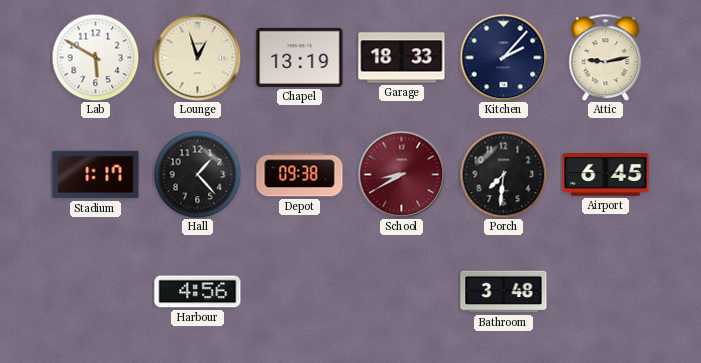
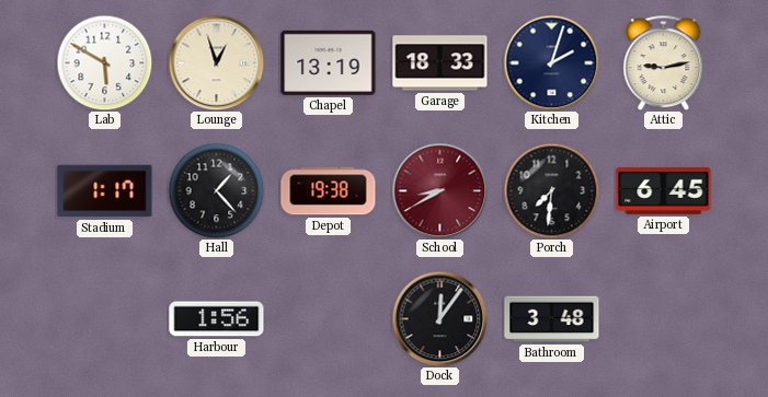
Kitchen: 2:07 -> 2:03 (551, 62)
Depot: 09:38 -> 19:38 (329, 191)
Harbour: 4:56 -> 1:56 (217, 319)
Dock: none -> 12:06 (439, 318)
